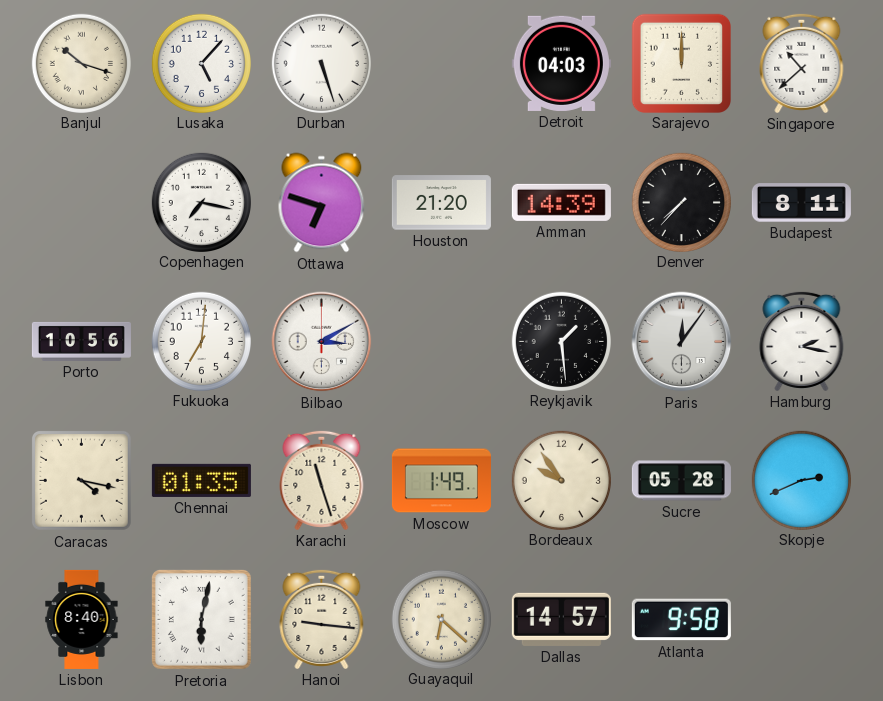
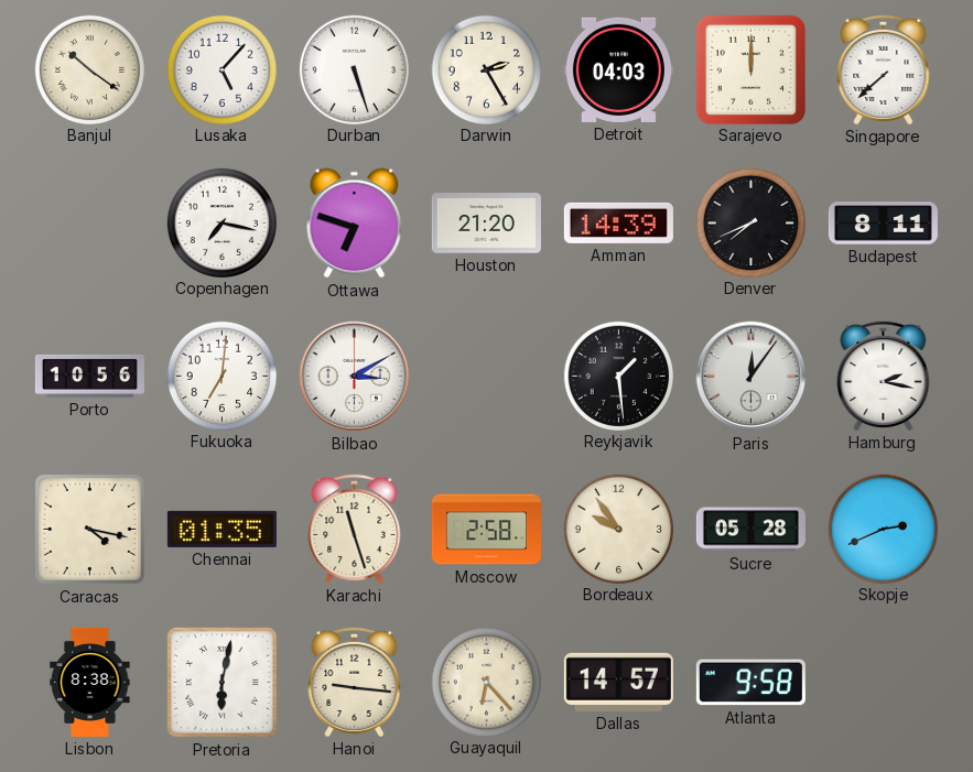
Banjul: 10:18 -> 10:21 (89, 69)
Darwin: none -> 2:25 (486, 69)
Singapore: 10:38 -> 7:38 (884, 69)
Denver: 7:37 -> 7:41 (750, 222)
Moscow: 1:49 -> 2:58 (486, 530)
Lisbon: 8:40 -> 8:38 (90, 682)
Guayaquil: 6:22 -> 6:23 (486, 682)
